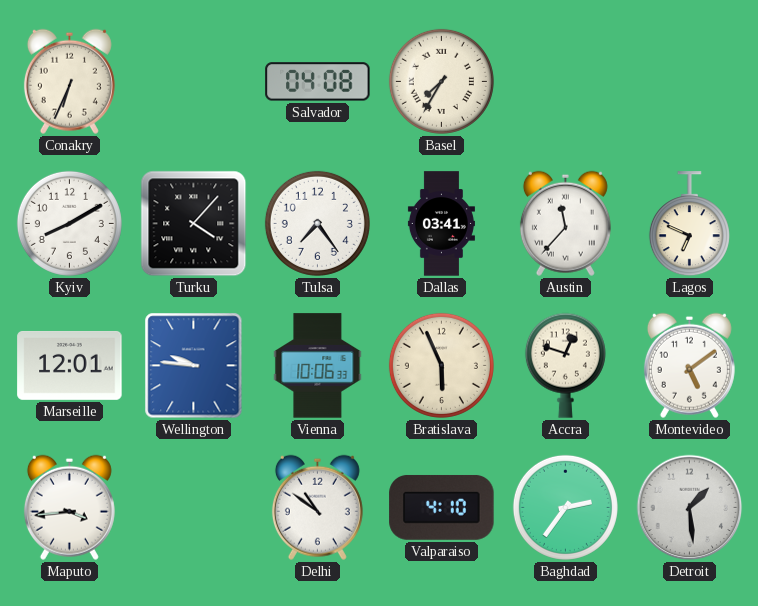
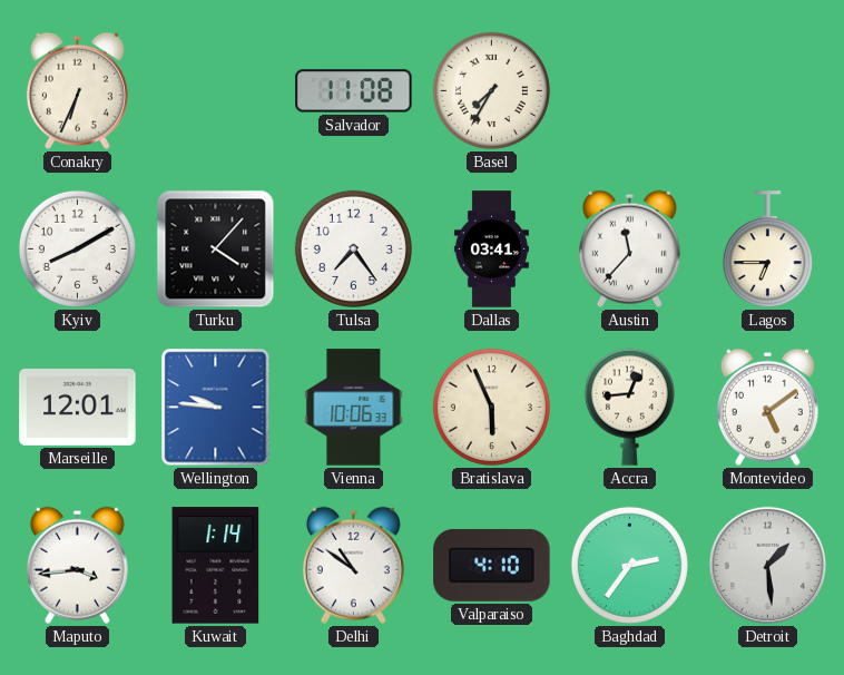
Salvador: 04:08 -> 11:08 (354, 91)
Lagos: 6:49 -> 6:45 (767, 250)
Accra: 12:48 -> 12:44 (629, 407)
Kuwait: none -> 1:14 (216, 566)
